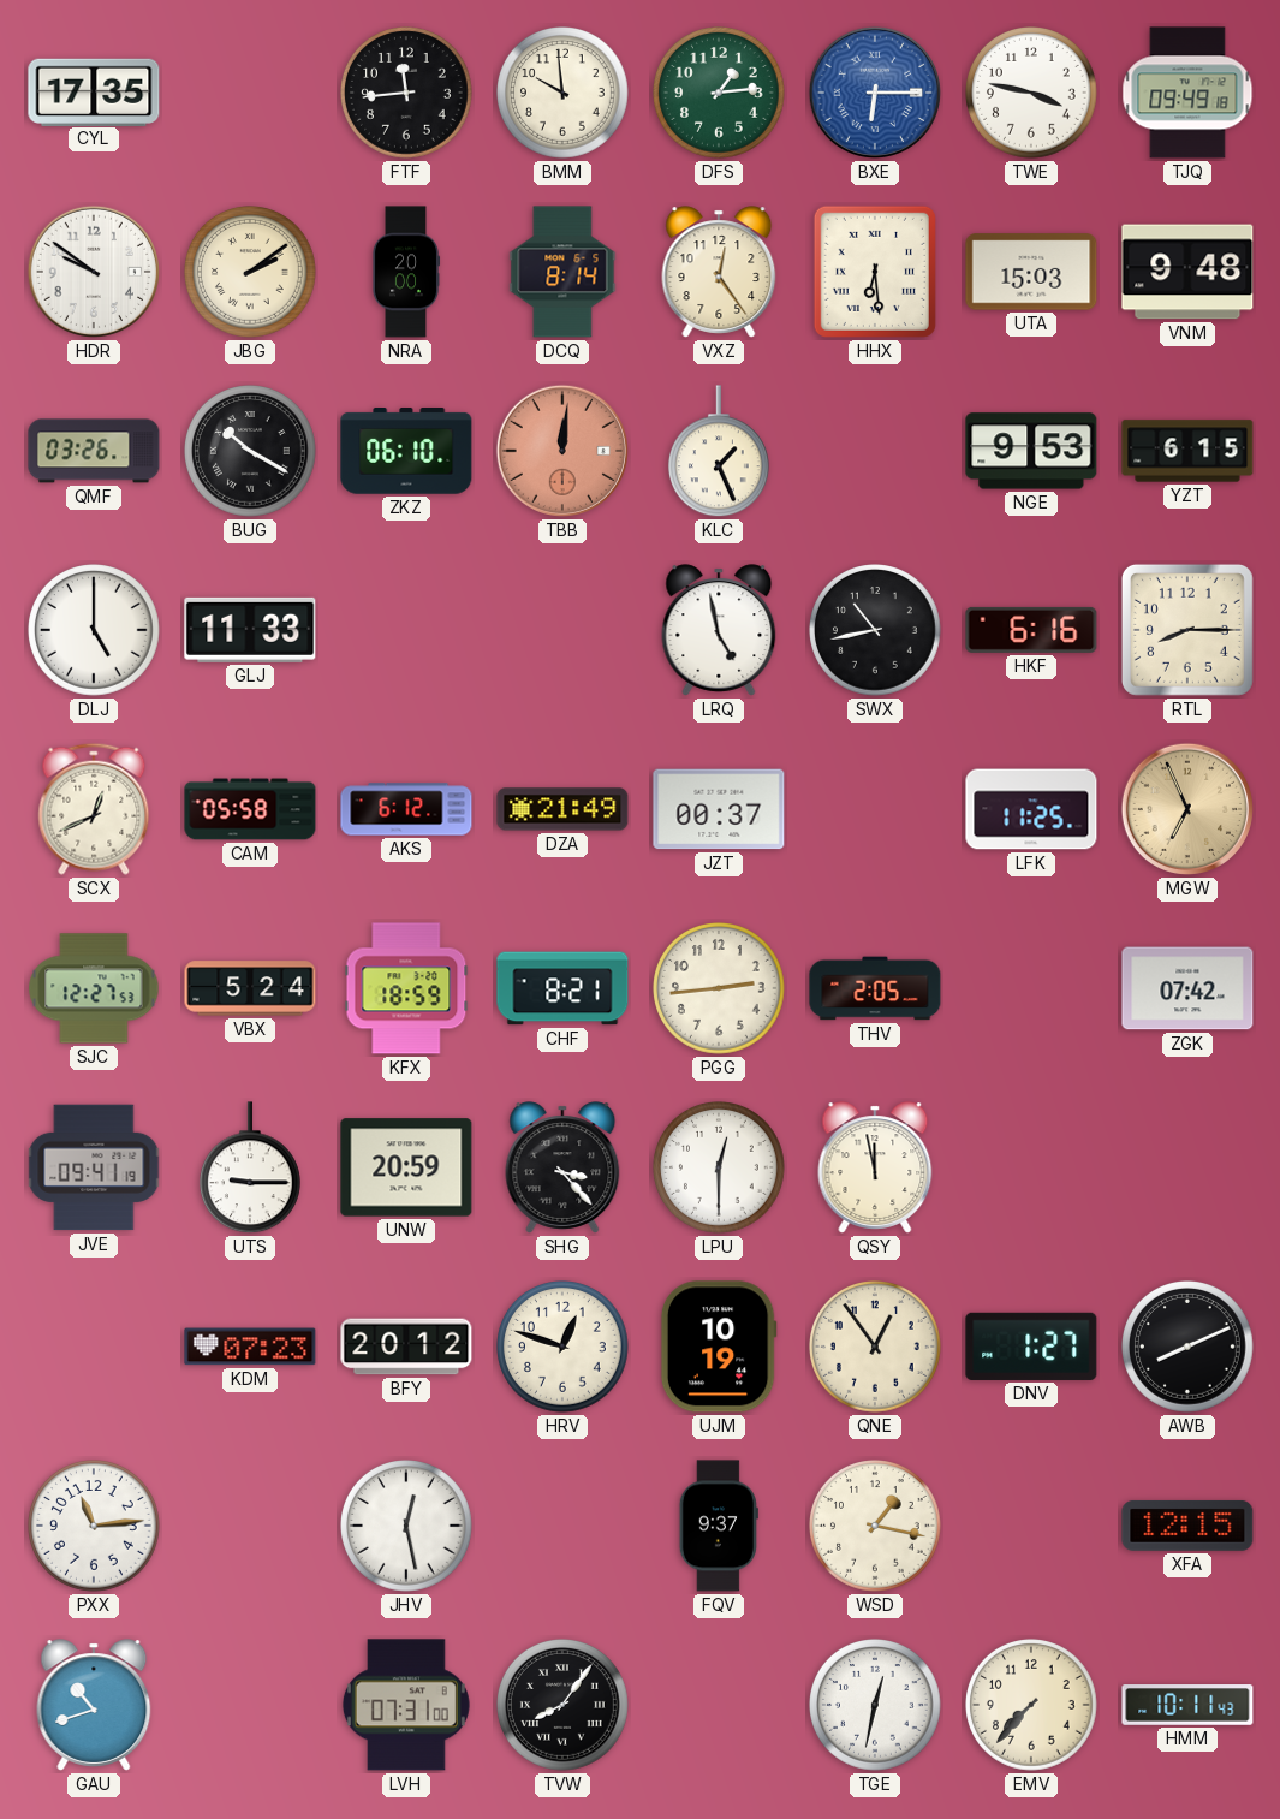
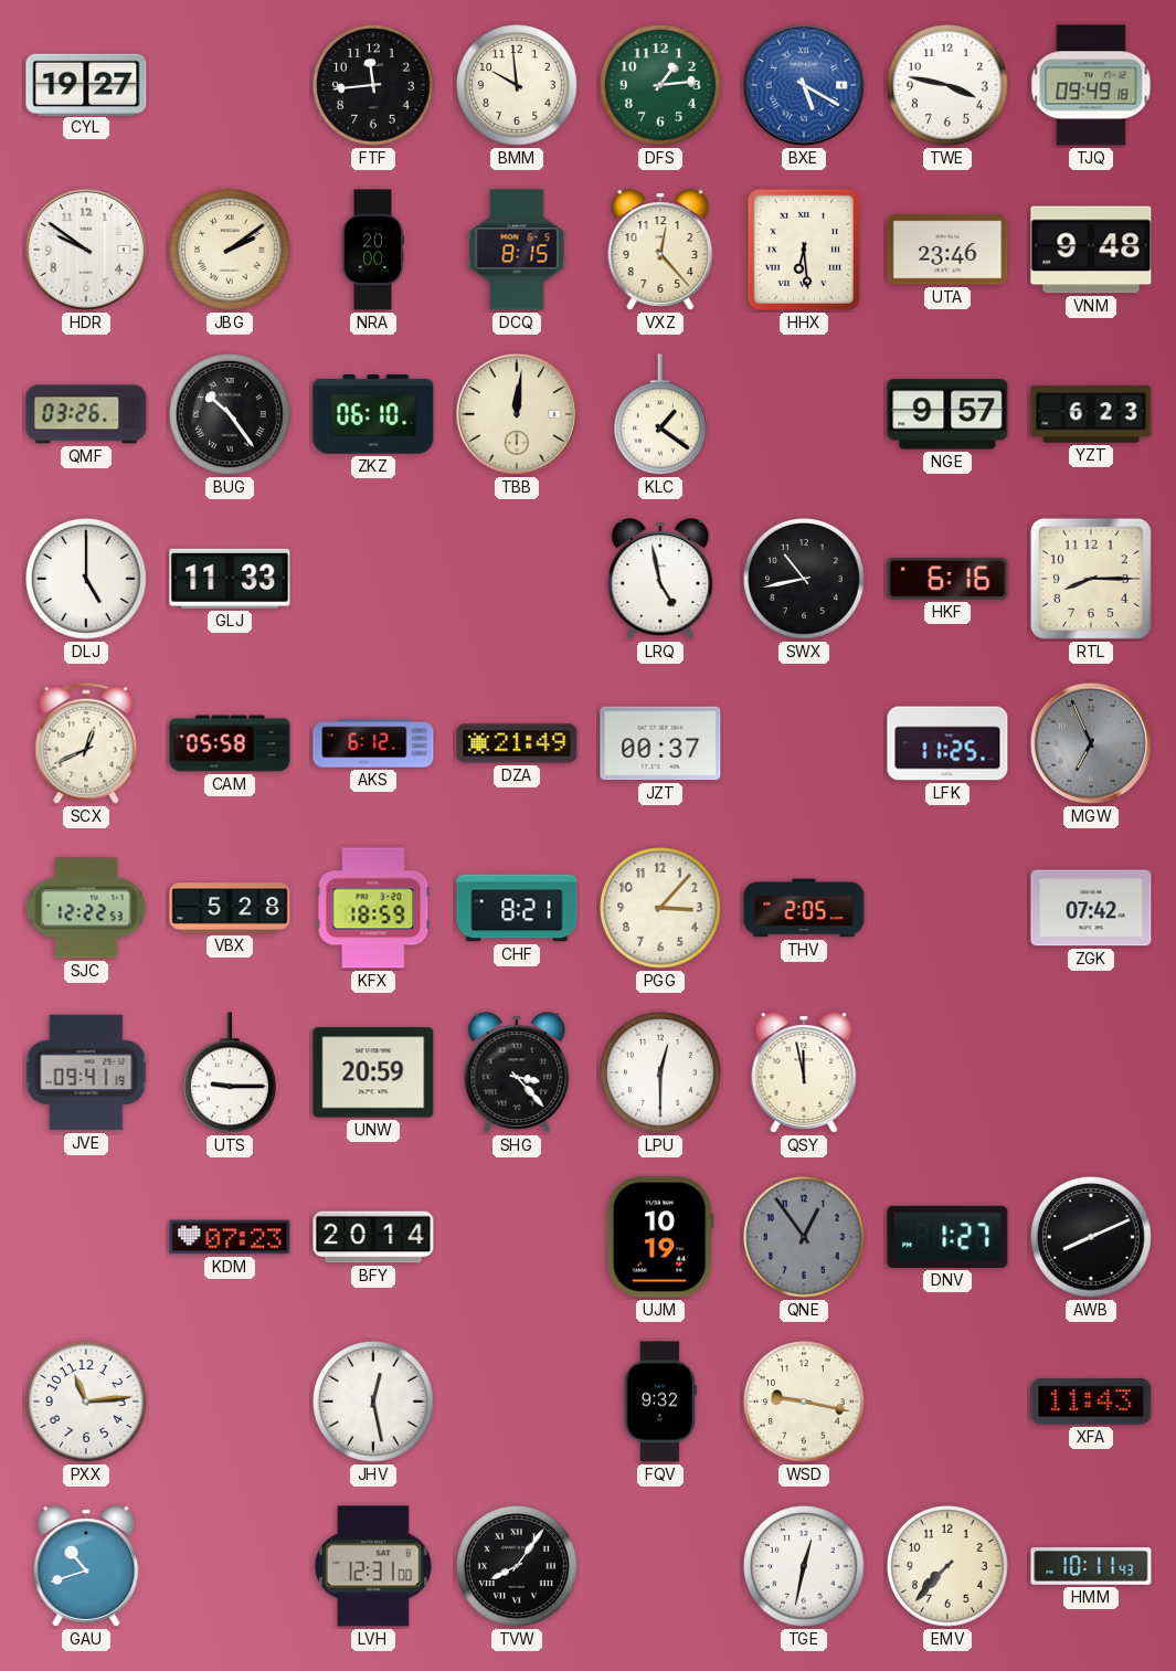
CYL: 17:35 -> 19:27 (86, 84)
BXE: 6:15 -> 5:20 (804, 85)
DCQ: 8:14 -> 8:15 (517, 250)
VXZ: 12:24 -> 12:23 (660, 250)
UTA: 15:03 -> 23:46 (947, 250)
BUG: 10:20 -> 10:24 (231, 415)
TBB dial: salmon -> cream (517, 414)
KLC: 1:26 -> 1:21 (660, 415)
NGE: 9:53 -> 9:57 (947, 414)
YZT: 6:15 -> 6:23 (1091, 414)
MGW dial: champagne -> grey (1091, 743)
SJC: 12:27 -> 12:22 (86, 908)
VBX: 5:24 -> 5:28 (230, 908)
PGG: 2:44 -> 3:07 (661, 909)
BFY: 20:12 -> 20:14 (373, 1237)
HRV: 12:48 -> none (564, 1348)
QNE dial: cream -> grey (805, 1238)
FQV: 9:37 -> 9:32 (660, 1402)
WSD: 1:17 -> 9:17 (805, 1403)
XFA: 12:15 -> 11:43 (1091, 1402)
LVH: 07:31 -> 12:31 (373, 1566)
